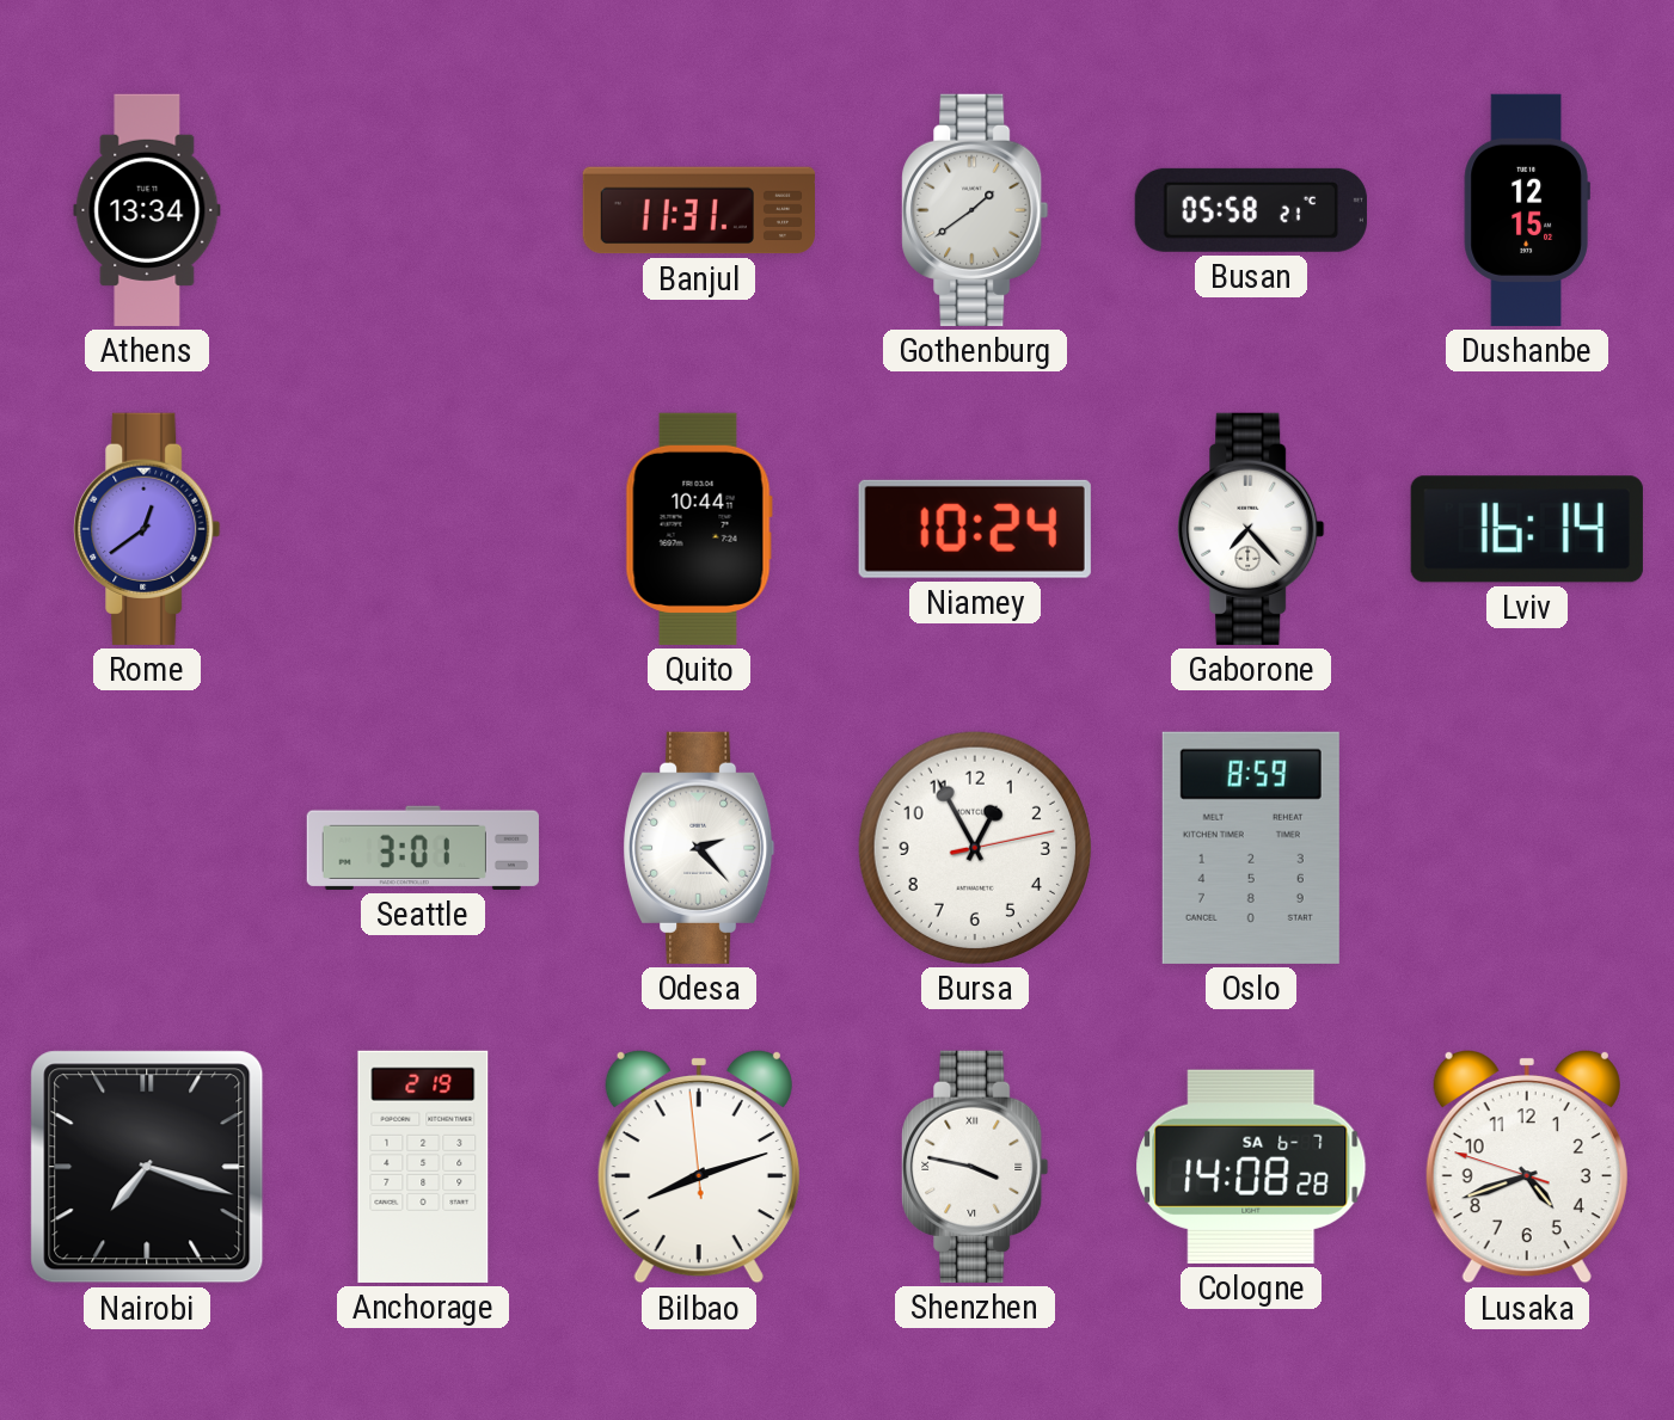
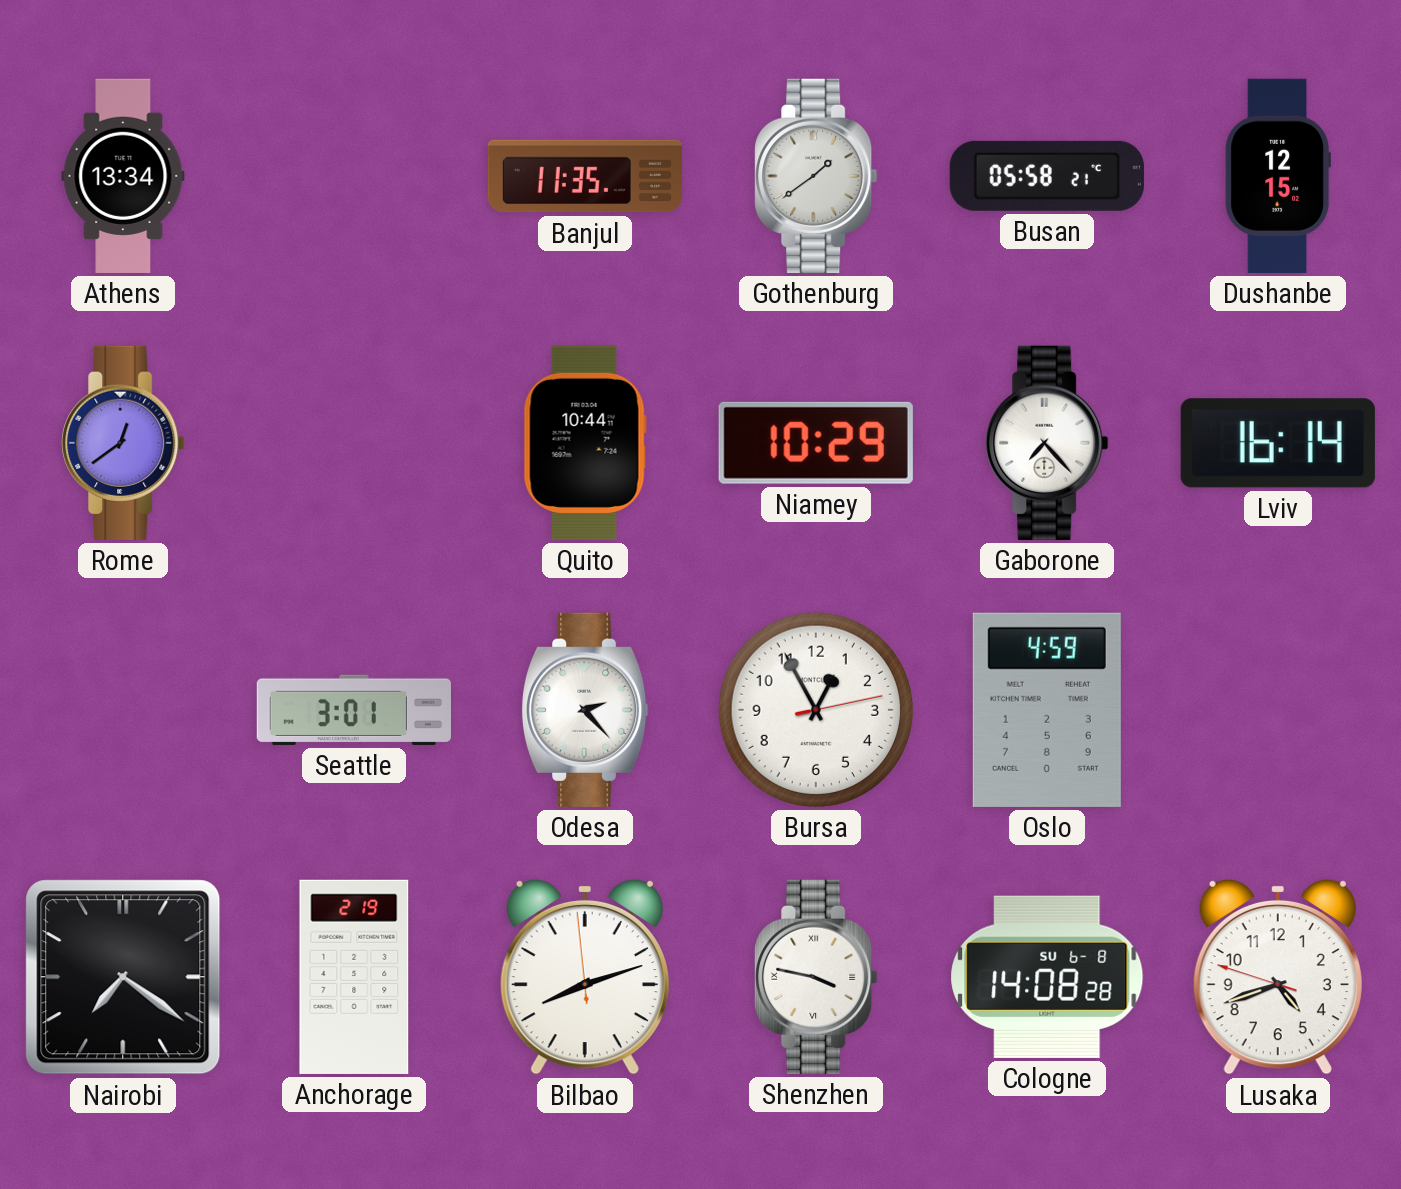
Banjul: 11:31 -> 11:35 (584, 176)
Niamey: 10:24 -> 10:29 (816, 443)
Oslo: 8:59 -> 4:59 (1047, 710)
Nairobi: 7:18 -> 7:21 (123, 977)
Cologne date: SA 6-7 -> SU 6-8 (1047, 977)
